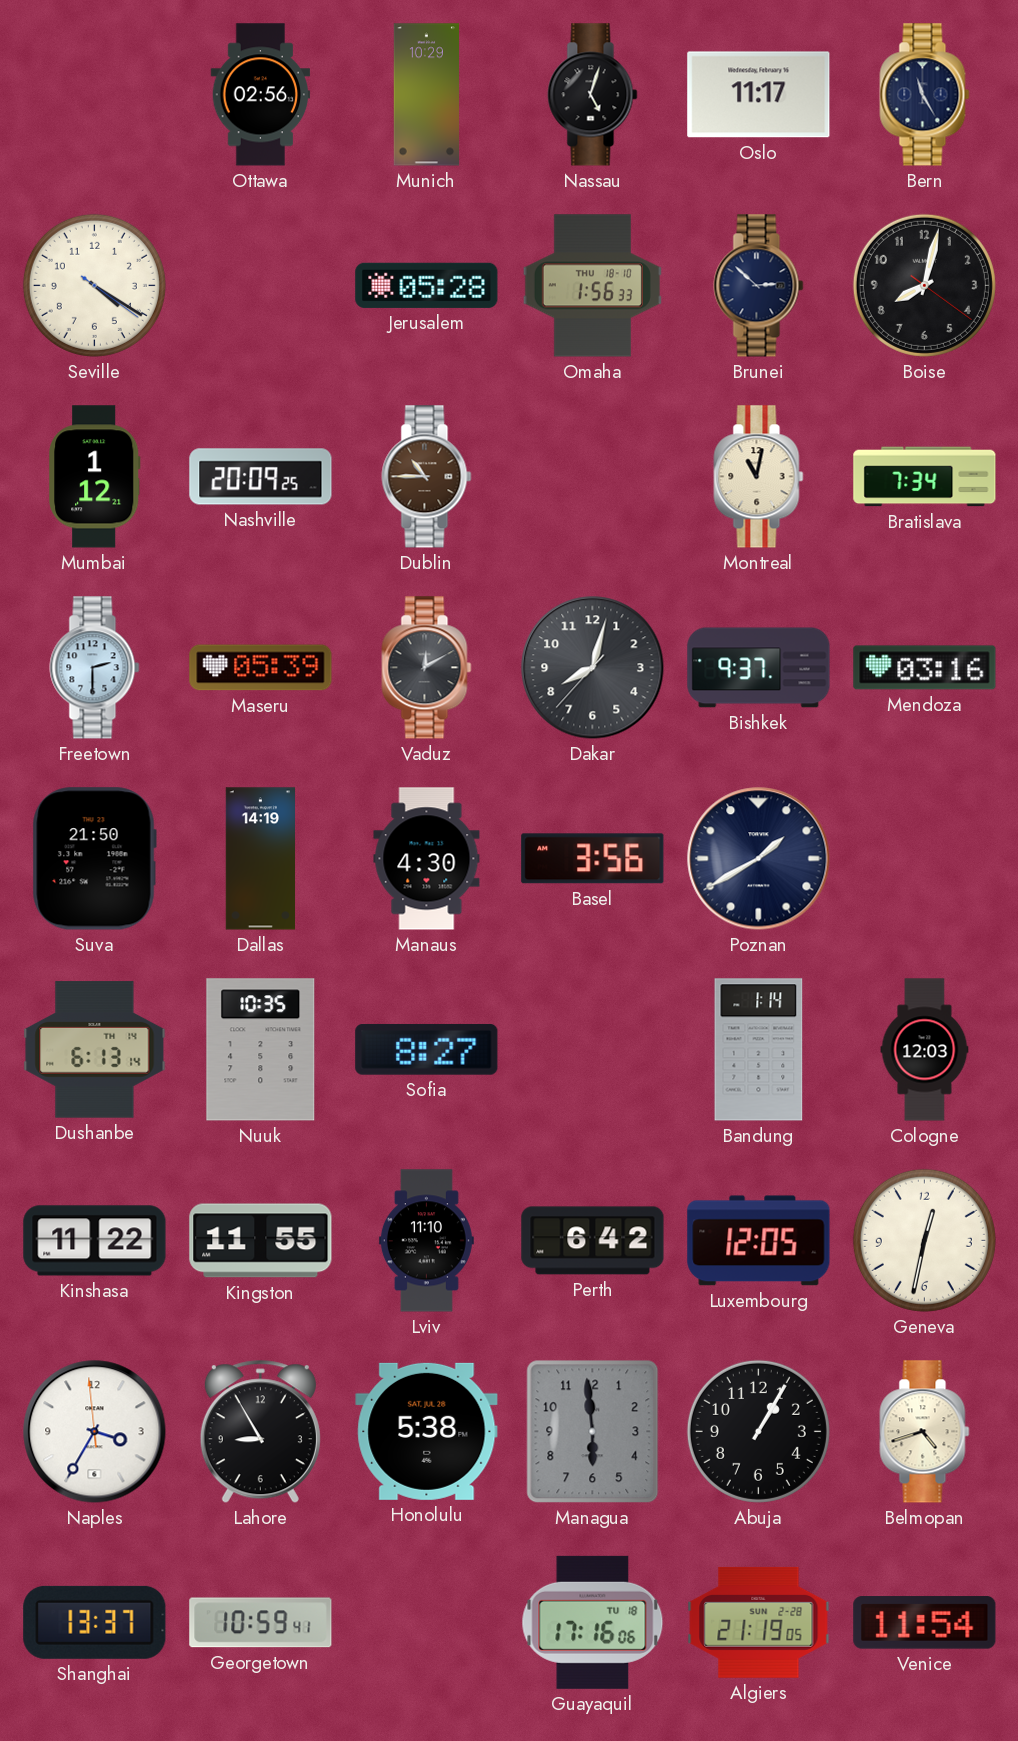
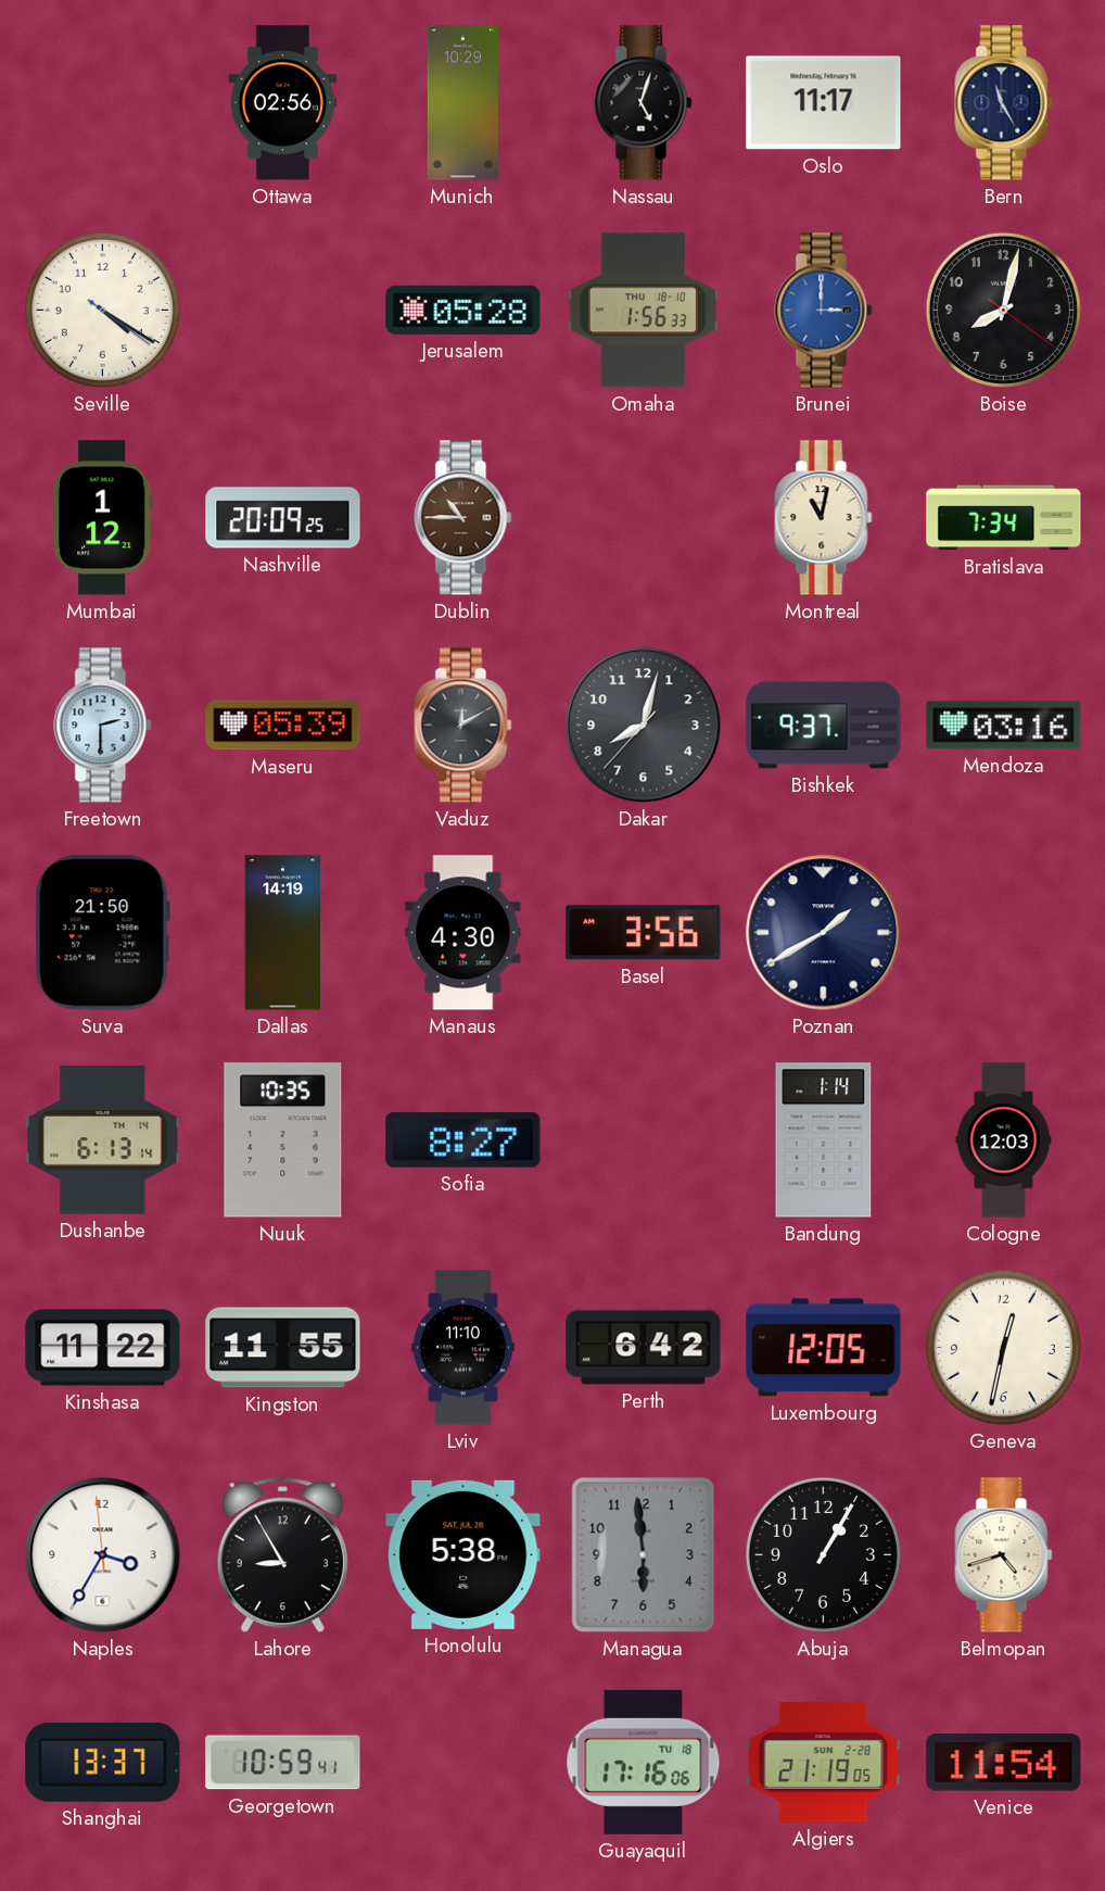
Brunei: 2:52 -> 3:00 (824, 311)
Brunei dial: navy -> blue (824, 311)
